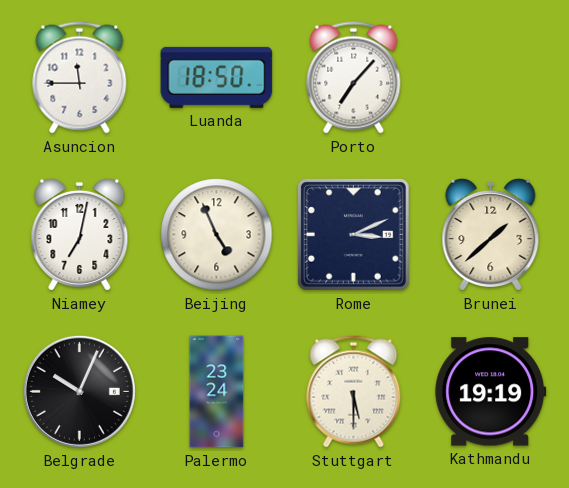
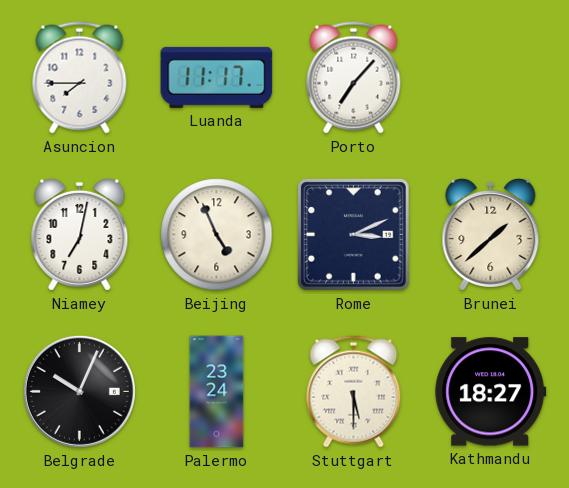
Asuncion: 11:45 -> 7:45 (80, 78)
Luanda: 18:50 -> 11:17 (217, 77)
Kathmandu: 19:19 -> 18:27 (491, 392)
